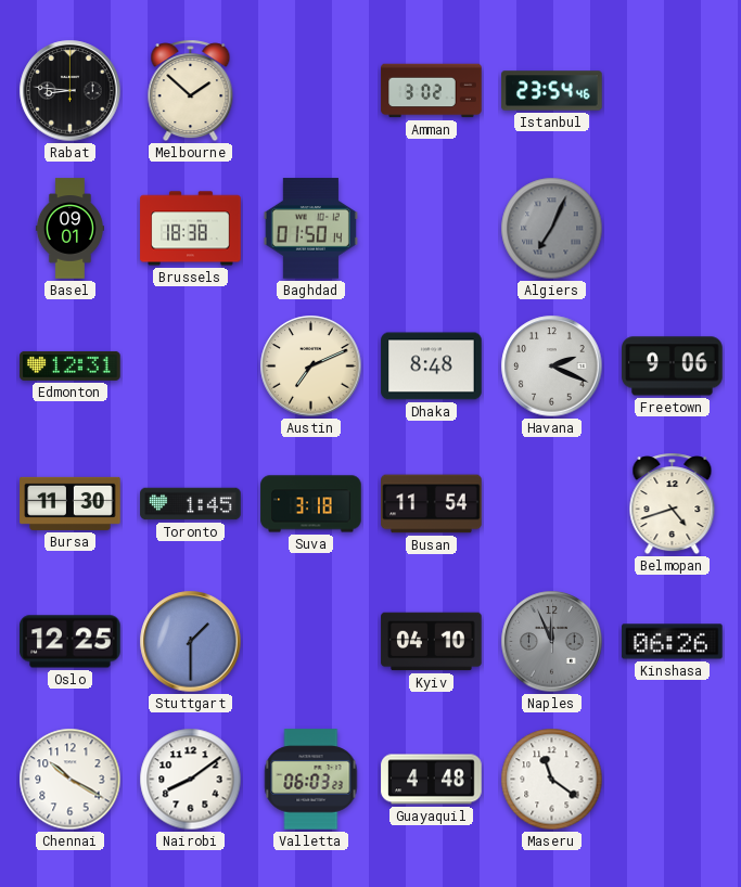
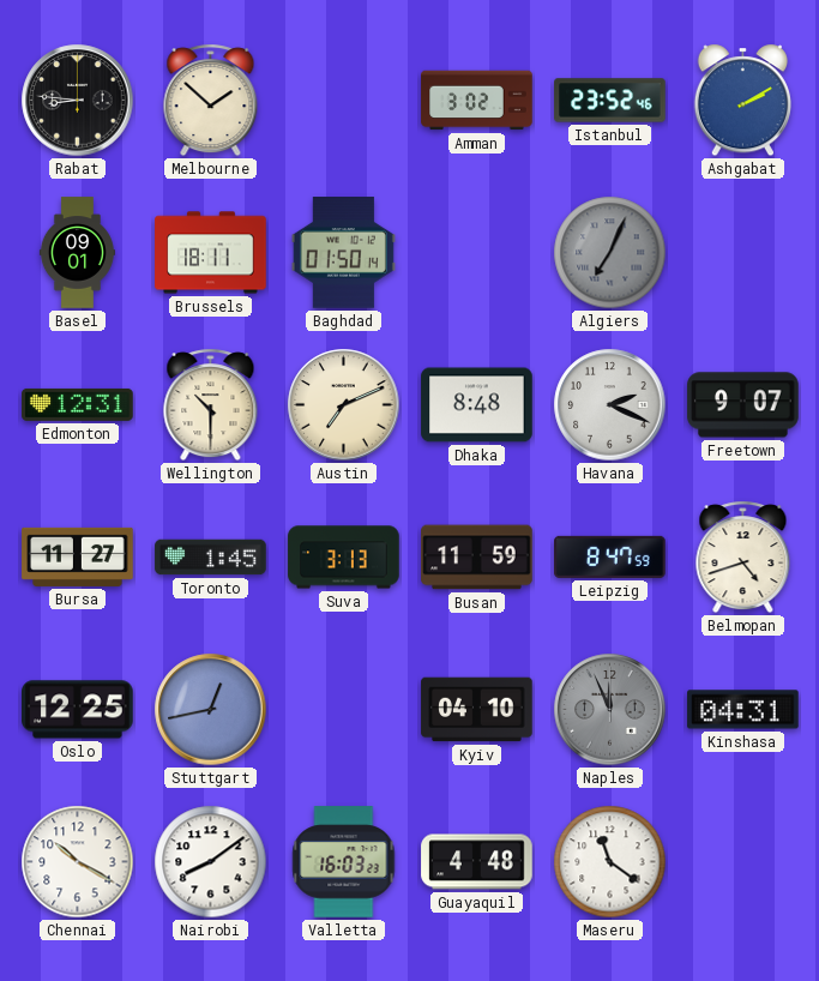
Istanbul: 23:54 -> 23:52 (610, 101)
Ashgabat: none -> 2:10 (742, 101)
Brussels: 18:38 -> 18:11 (211, 253)
Wellington: none -> 10:30 (211, 405)
Freetown: 9:06 -> 9:07 (743, 405)
Bursa: 11:30 -> 11:27 (78, 556)
Suva: 3:18 -> 3:13 (344, 558)
Busan: 11:54 -> 11:59 (477, 558)
Leipzig: none -> 8:47 (610, 556)
Stuttgart: 1:30 -> 12:43 (211, 710)
Kinshasa: 06:26 -> 04:31 (743, 710)
Valletta: 06:03 -> 16:03 (344, 862)
